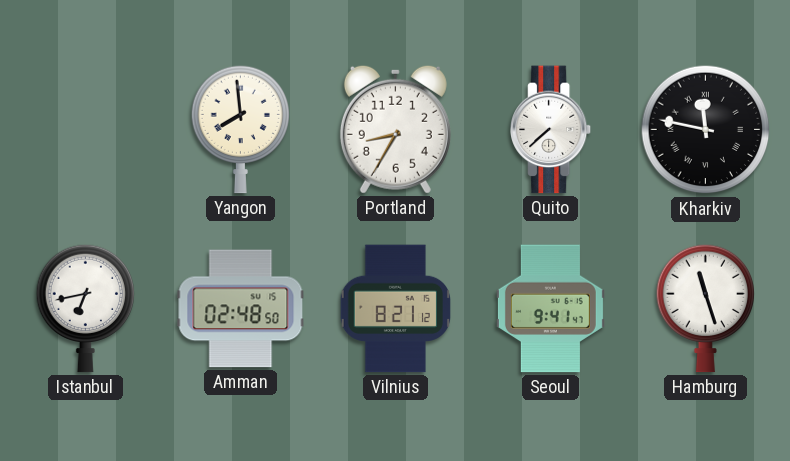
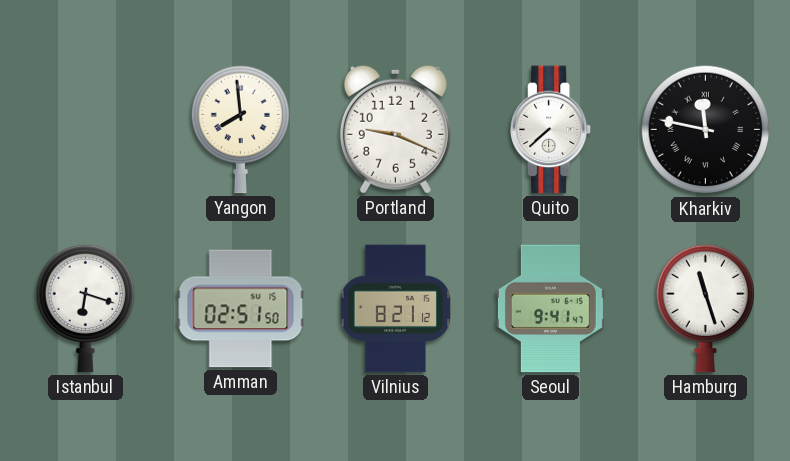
Portland: 8:35 -> 9:19 (395, 129)
Istanbul: 6:43 -> 6:18 (86, 308)
Amman: 02:48 -> 02:51 (241, 309)
